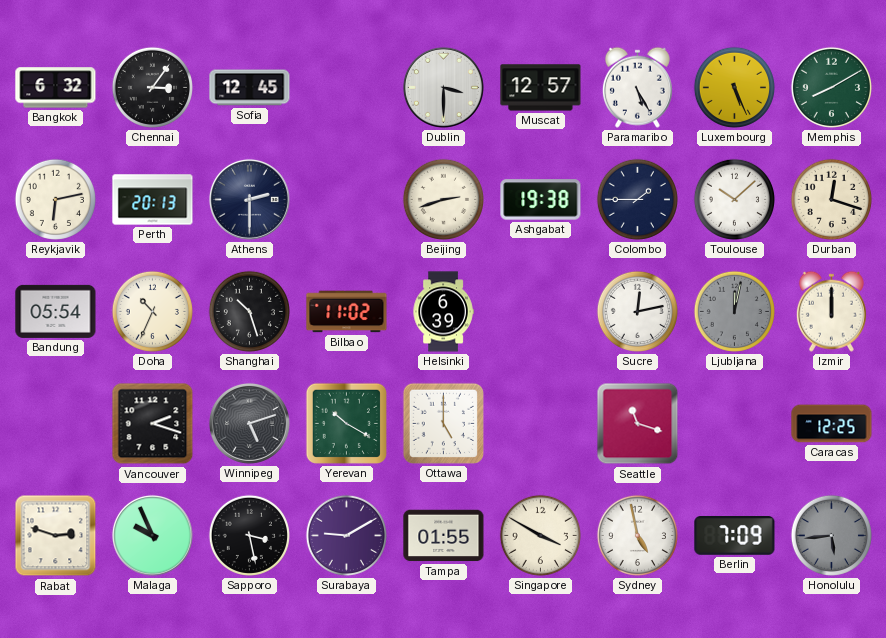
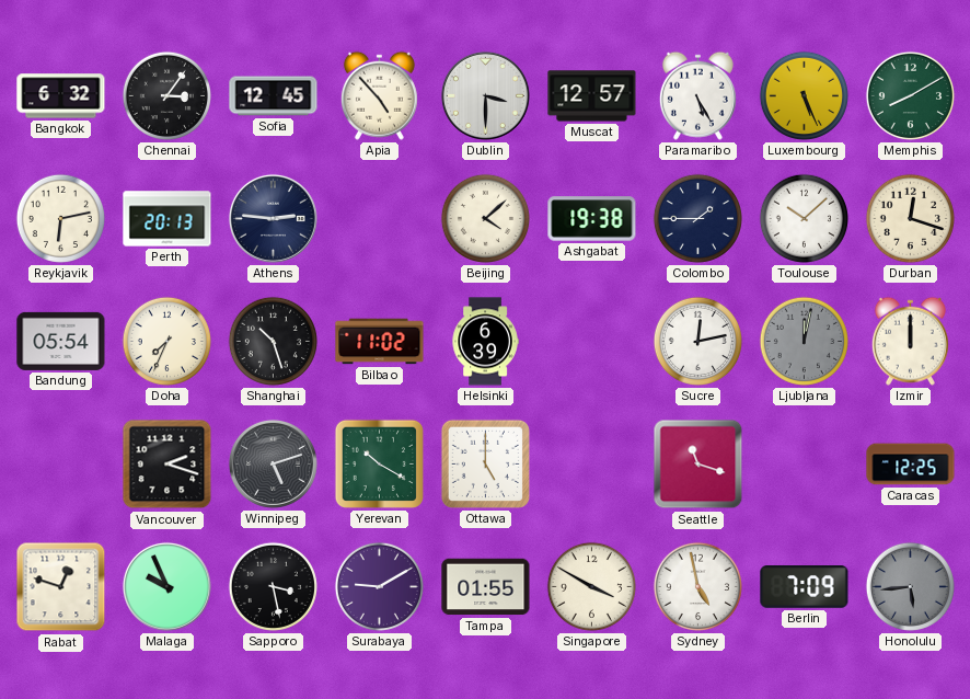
Apia: none -> 4:53 (379, 95)
Athens: 2:30 -> 2:46 (273, 218)
Beijing: 2:42 -> 4:08 (485, 218)
Doha: 10:34 -> 7:34 (166, 341)
Rabat: 2:48 -> 12:48 (61, 587)
